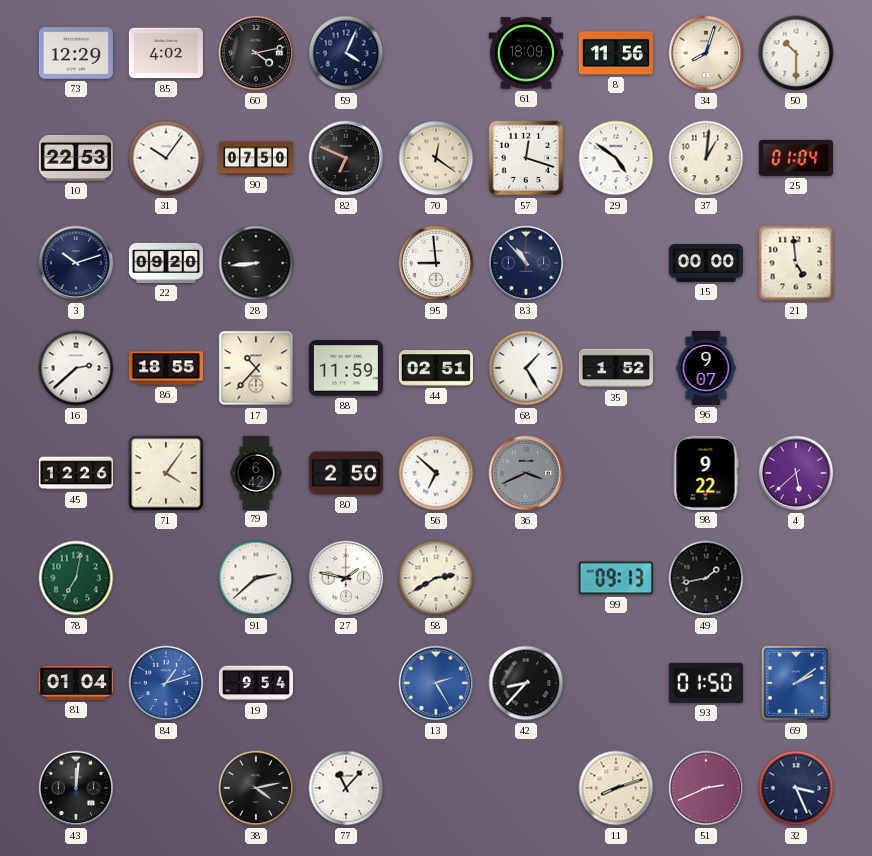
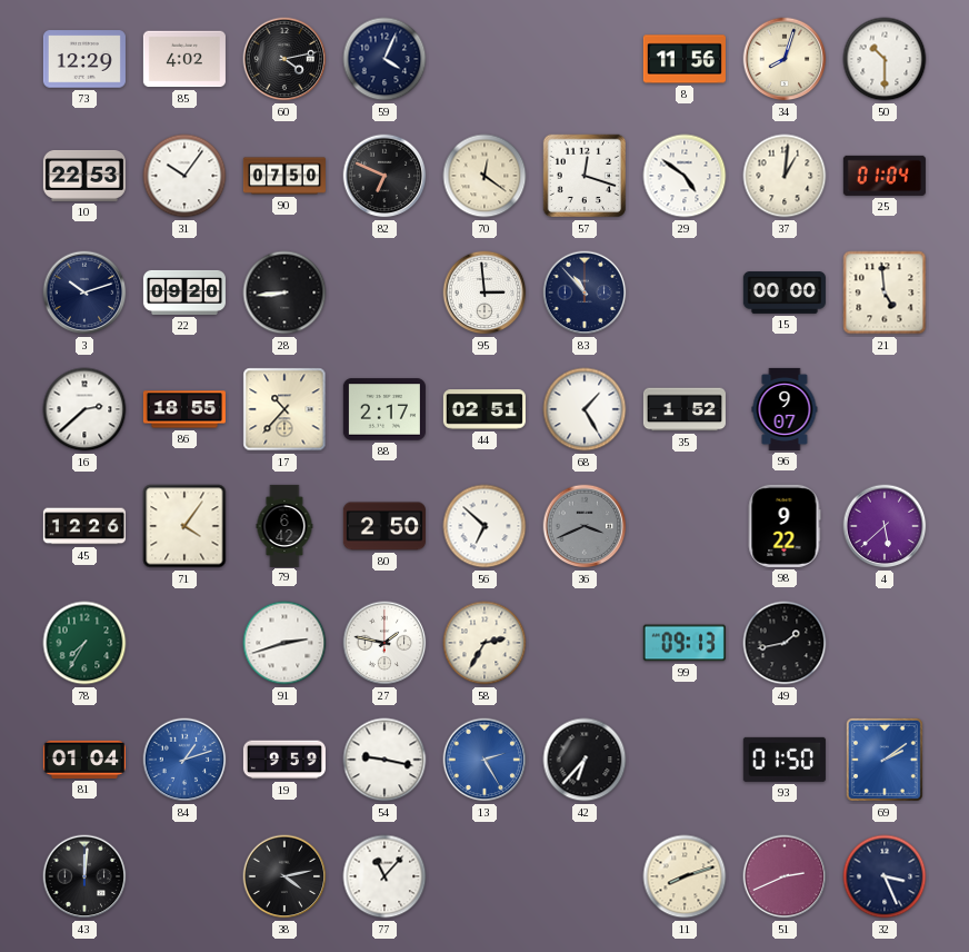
61: 18:09 -> none (526, 53)
95: 8:59 -> 2:59 (484, 292)
88: 11:59 -> 2:17 (384, 409)
78: 7:02 -> 7:35 (84, 643)
91: 2:38 -> 2:42 (284, 643)
58: 2:40 -> 2:35 (484, 643)
19: 9:54 -> 9:59 (284, 760)
54: none -> 9:17 (384, 760)
42: 8:37 -> 6:37 (585, 760)
